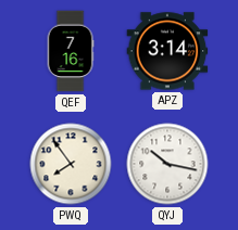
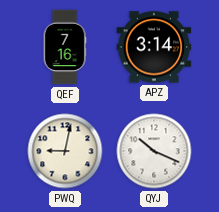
PWQ: 7:54 -> 9:02 (65, 151)
QYJ: 10:17 -> 10:19 (154, 151)
